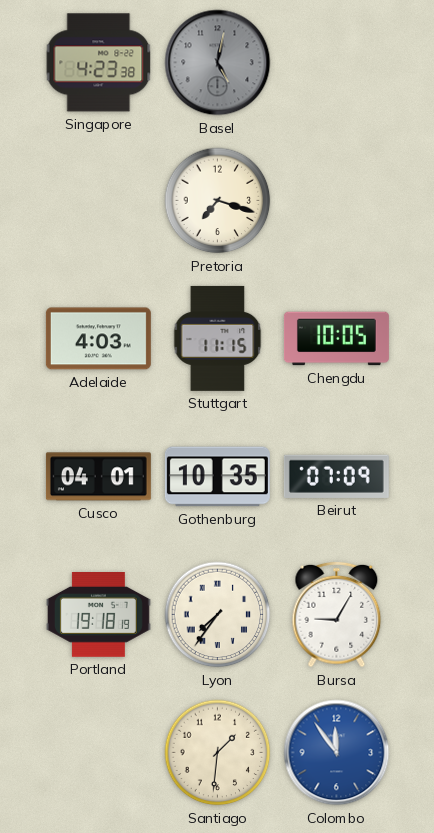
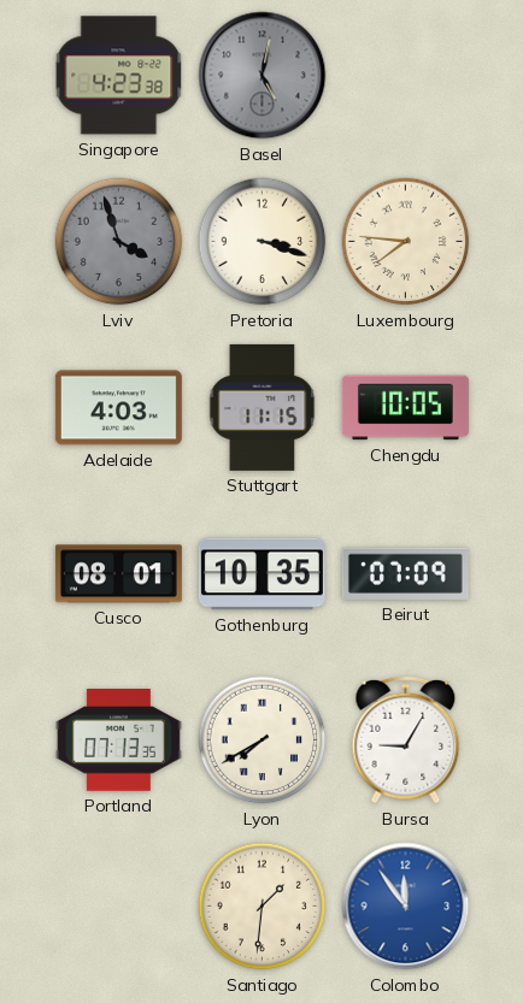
Lviv: none -> 3:57 (119, 242)
Pretoria: 7:18 -> 3:18 (263, 242)
Luxembourg: none -> 7:46 (406, 242)
Cusco: 04:01 -> 08:01 (118, 574)
Portland: 19:18 -> 07:13 (118, 741)
Lyon: 7:36 -> 7:40 (263, 741)
